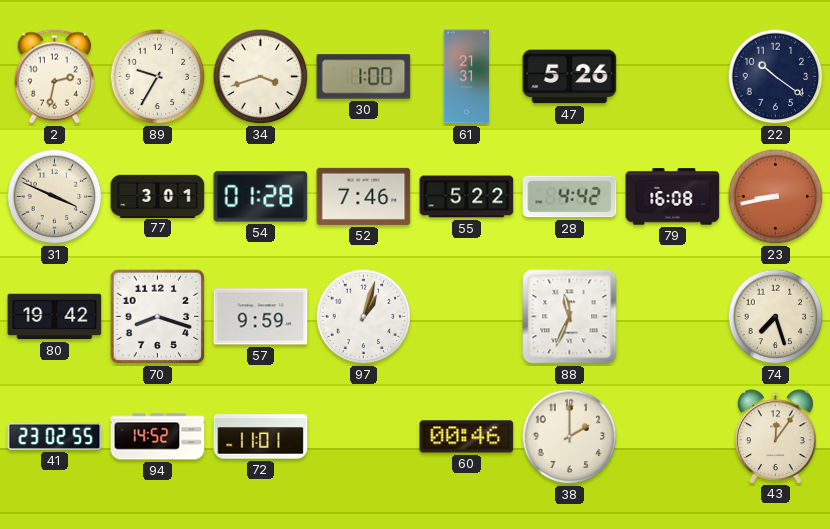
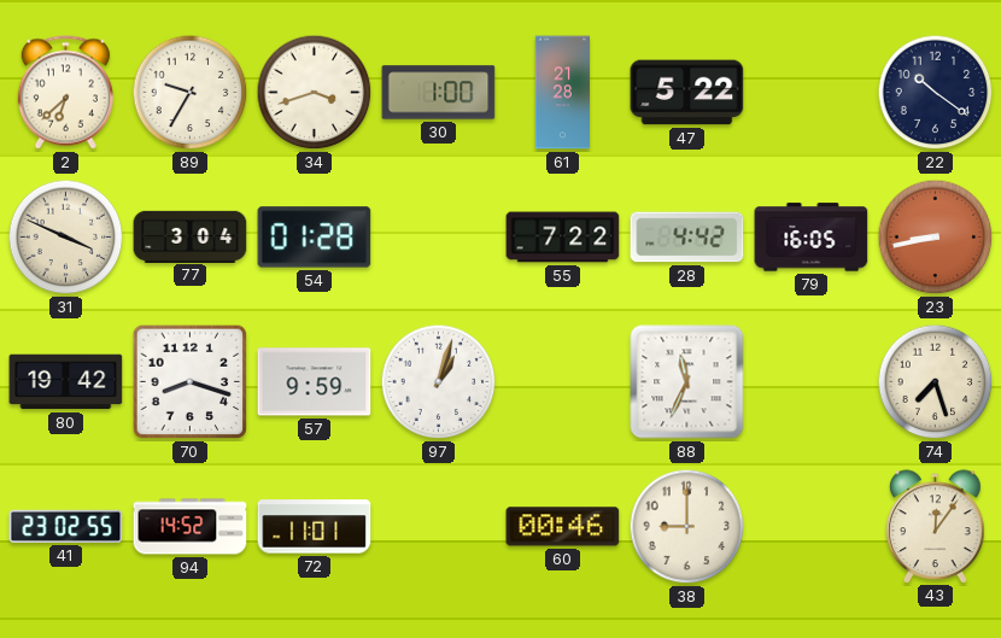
2: 2:32 -> 6:38 (65, 93)
61: 21:31 -> 21:28 (562, 93)
47: 5:26 -> 5:22 (687, 93)
77: 3:01 -> 3:04 (191, 236)
52: 7:46 -> none (364, 196)
55: 5:22 -> 7:22 (563, 238)
79: 16:08 -> 16:05 (812, 238)
38: 2:00 -> 9:00 (687, 527)
